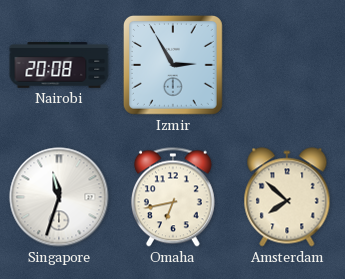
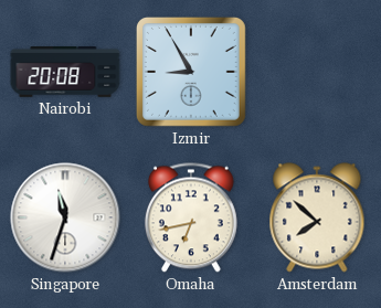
Izmir: 2:55 -> 8:55 (191, 72)
